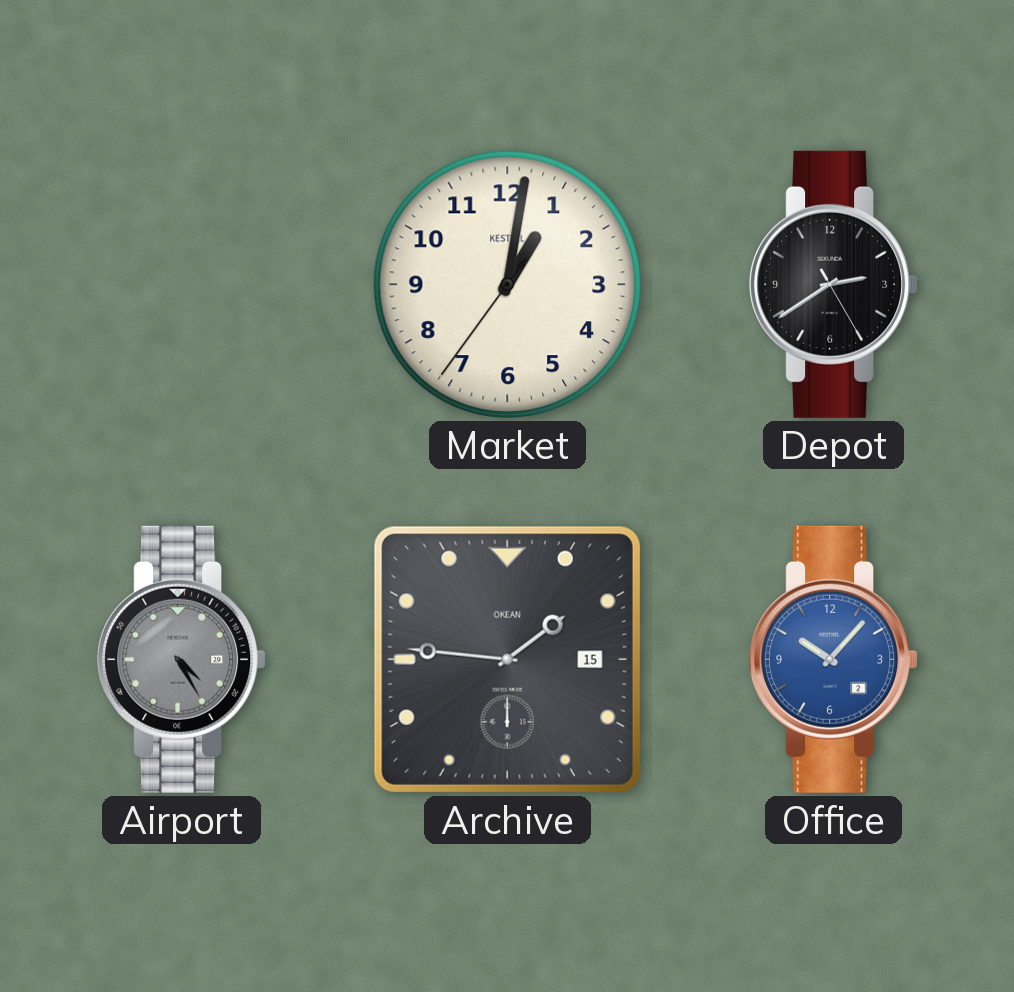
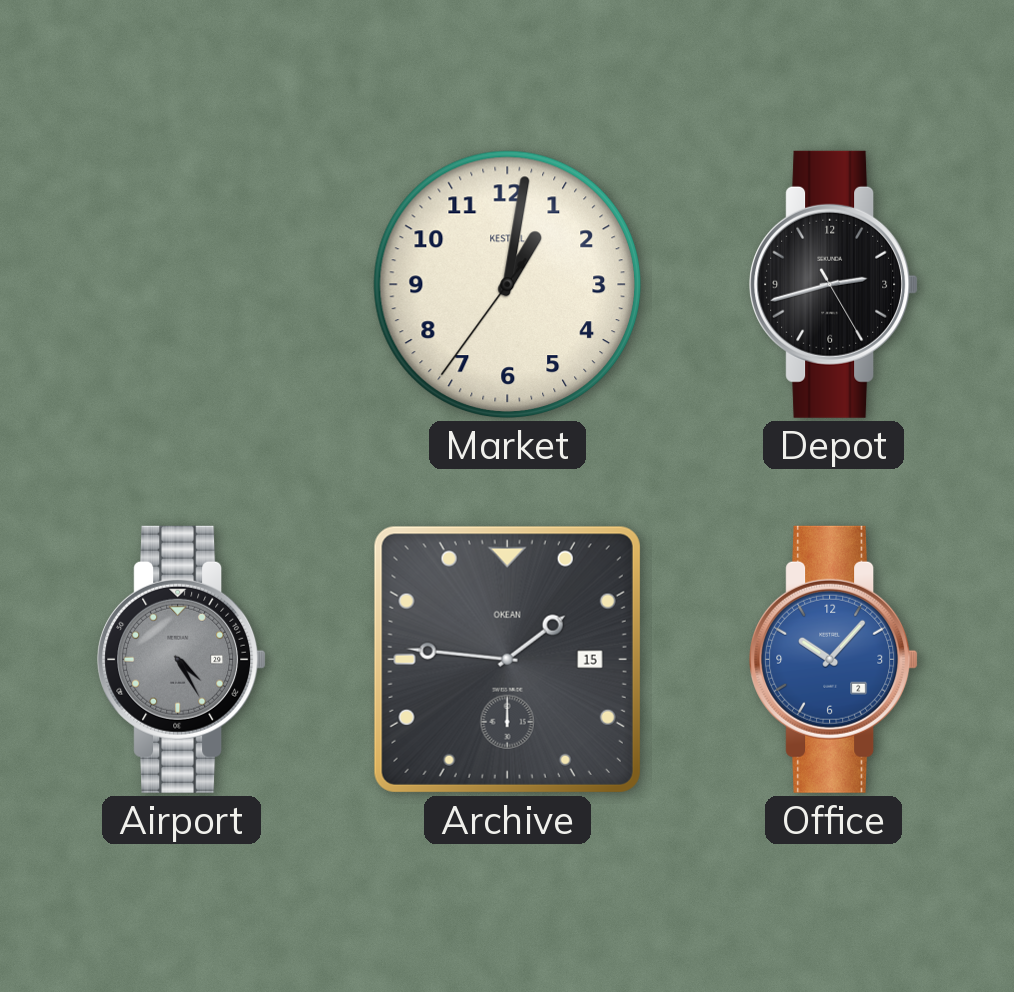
Depot: 2:39 -> 2:42 (834, 284)
